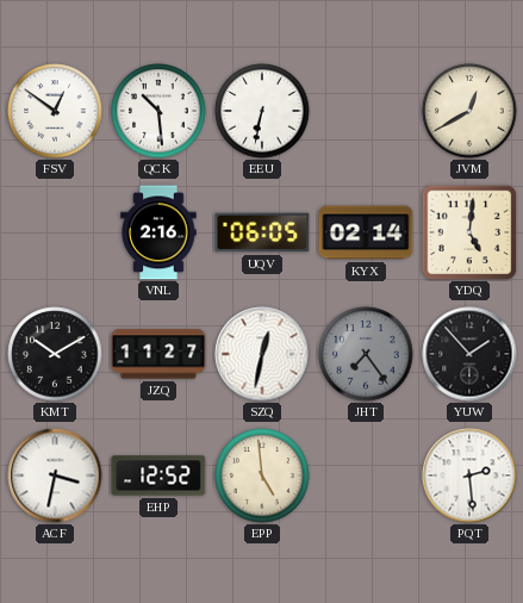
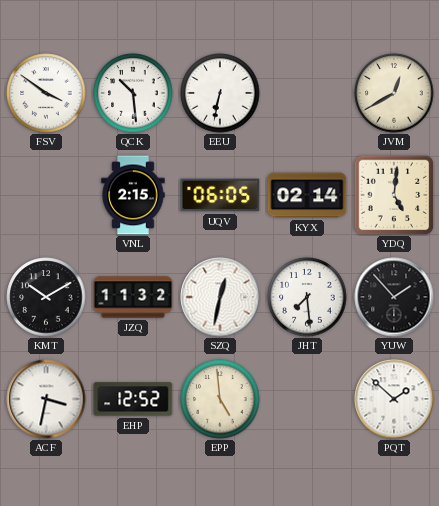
FSV: 12:51 -> 3:51 (46, 93)
VNL: 2:16 -> 2:15 (133, 195)
JZQ: 11:27 -> 11:32 (133, 297)
JHT: 7:24 -> 7:29 (307, 297)
JHT dial: grey -> white (307, 297)
PQT: 2:29 -> 1:52 (394, 399)
